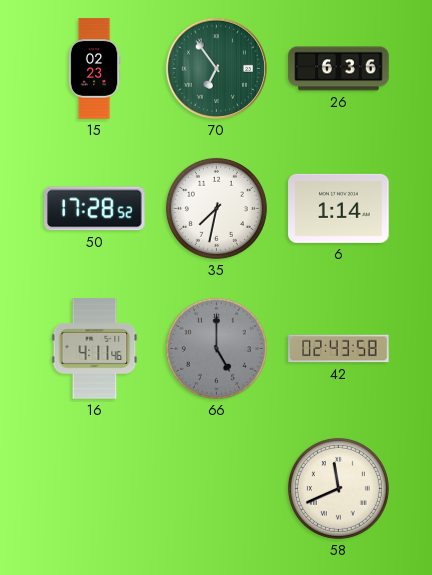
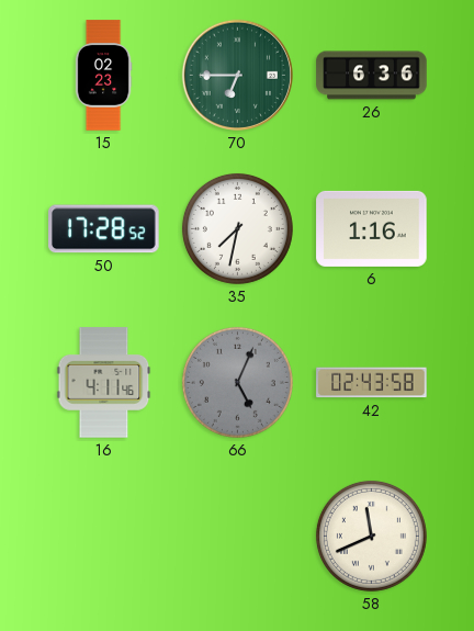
70: 6:54 -> 6:45 (237, 75)
6: 1:14 -> 1:16 (372, 228)
66: 5:00 -> 5:04 (237, 382)
